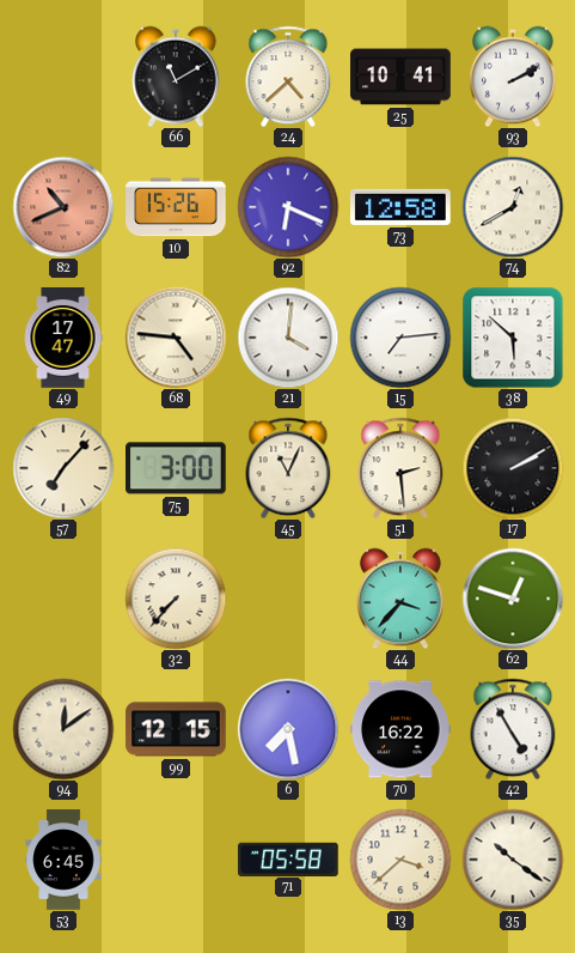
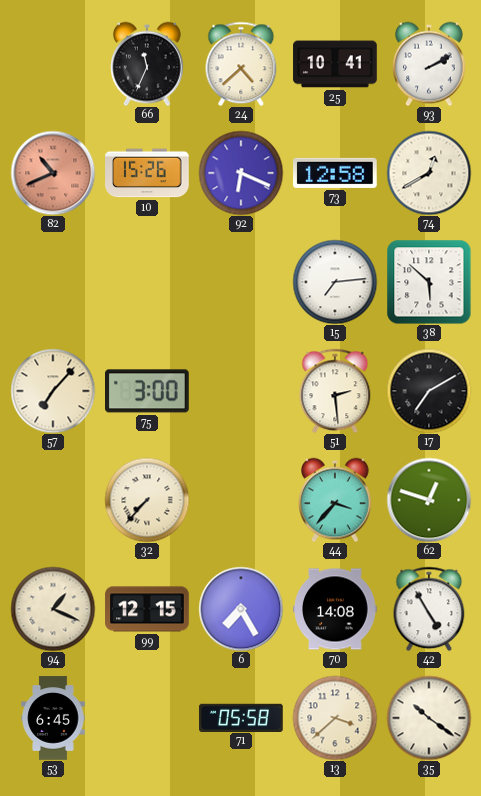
66: 11:10 -> 11:34 (148, 64)
49: 17:47 -> none (63, 338)
68: 4:46 -> none (176, 338)
21: 4:01 -> none (288, 338)
45: 11:04 -> none (288, 468)
17: 2:10 -> 7:10 (429, 391)
94: 12:09 -> 1:19 (53, 609)
6: 7:28 -> 7:25 (241, 609)
70: 16:22 -> 14:08 (335, 609)
